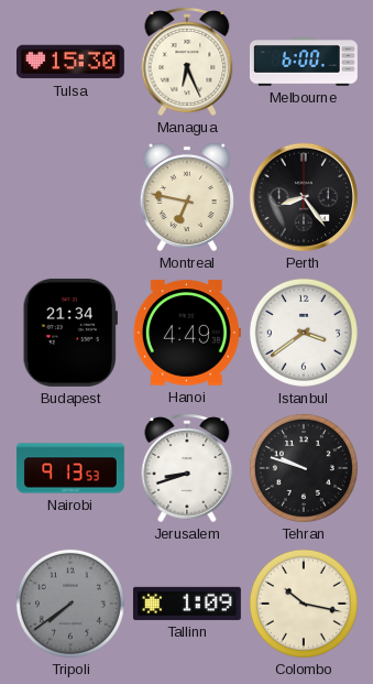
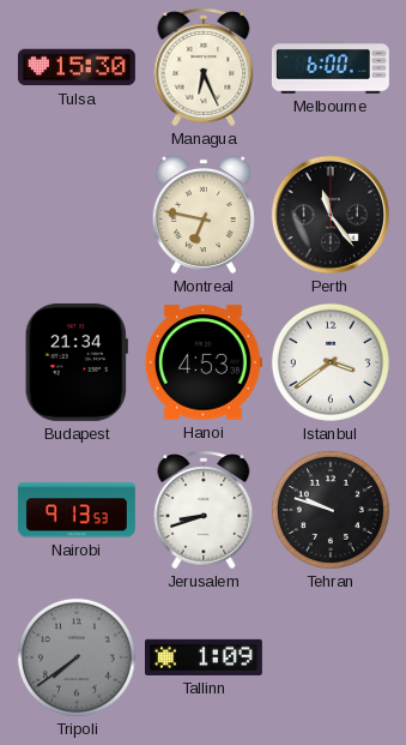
Perth: 8:24 -> 11:24 (331, 215)
Hanoi: 4:49 -> 4:53 (204, 362)
Colombo: 10:17 -> none (304, 604)
